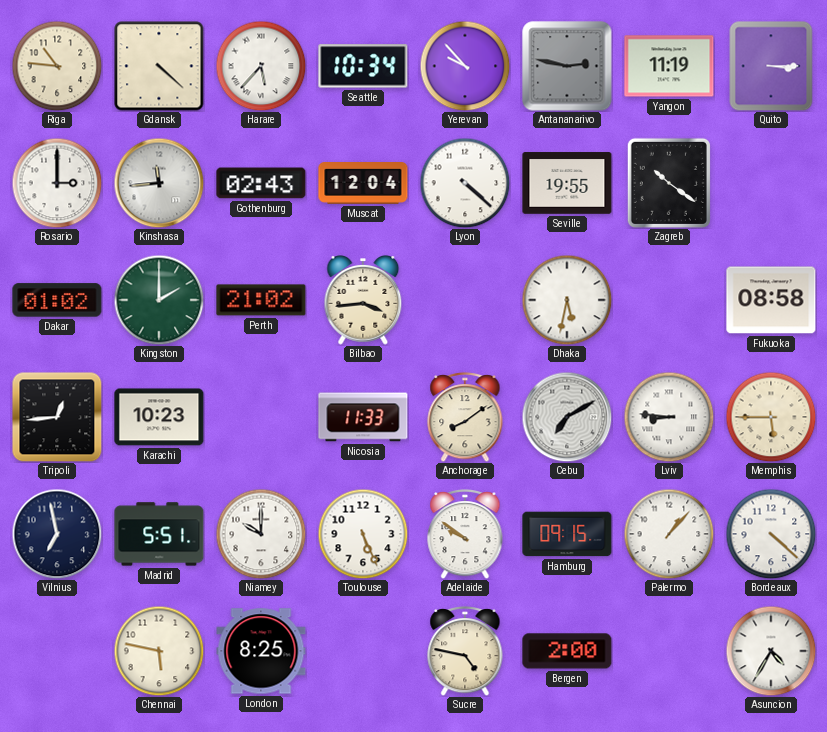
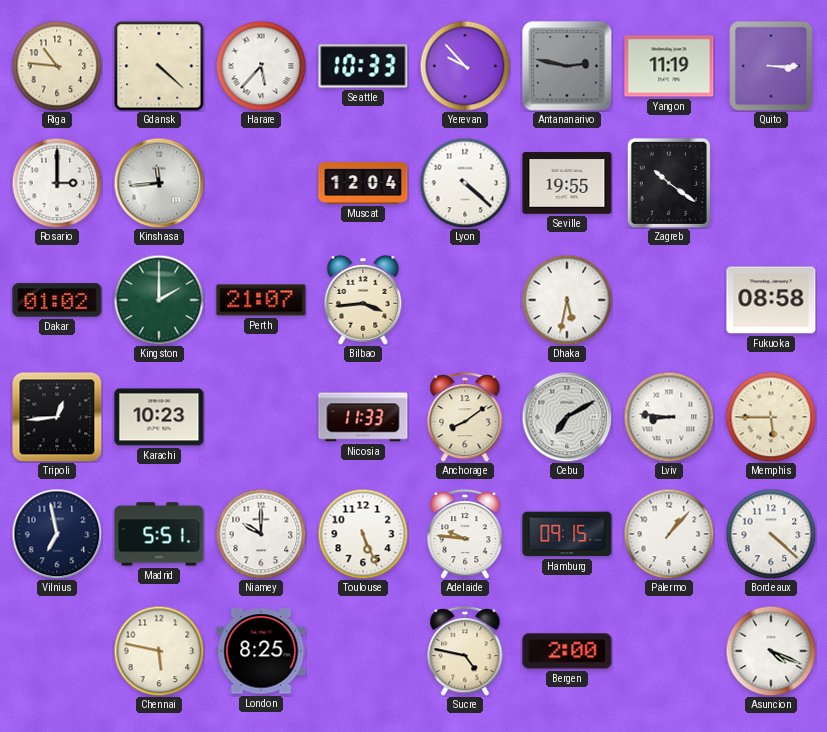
Seattle: 10:34 -> 10:33 (363, 66)
Gothenburg: 02:43 -> none (261, 183)
Perth: 21:02 -> 21:07 (261, 300)
Adelaide: 9:51 -> 9:46 (465, 534)
Asuncion: 4:35 -> 4:19 (771, 651)
